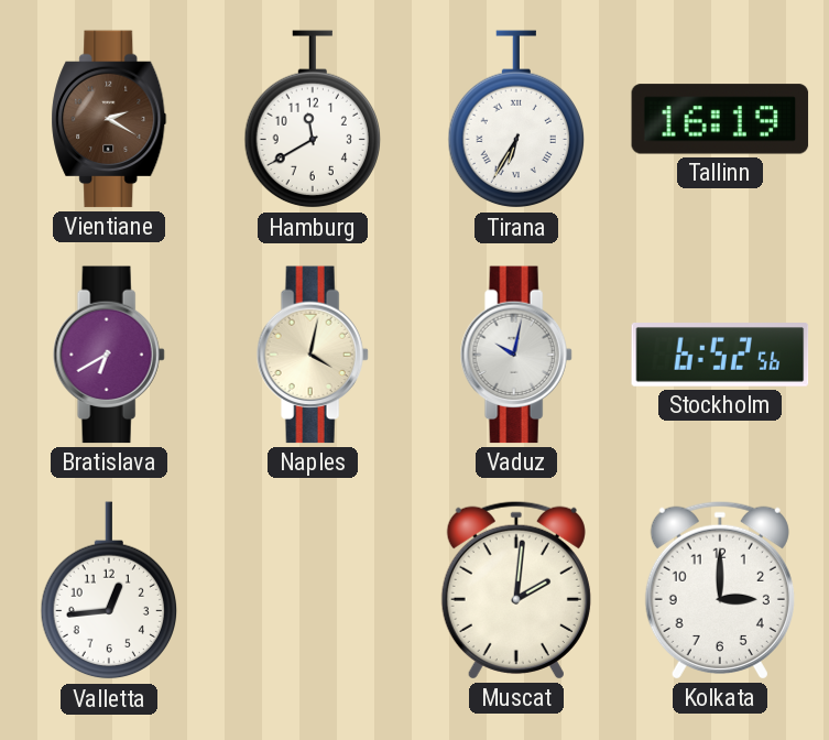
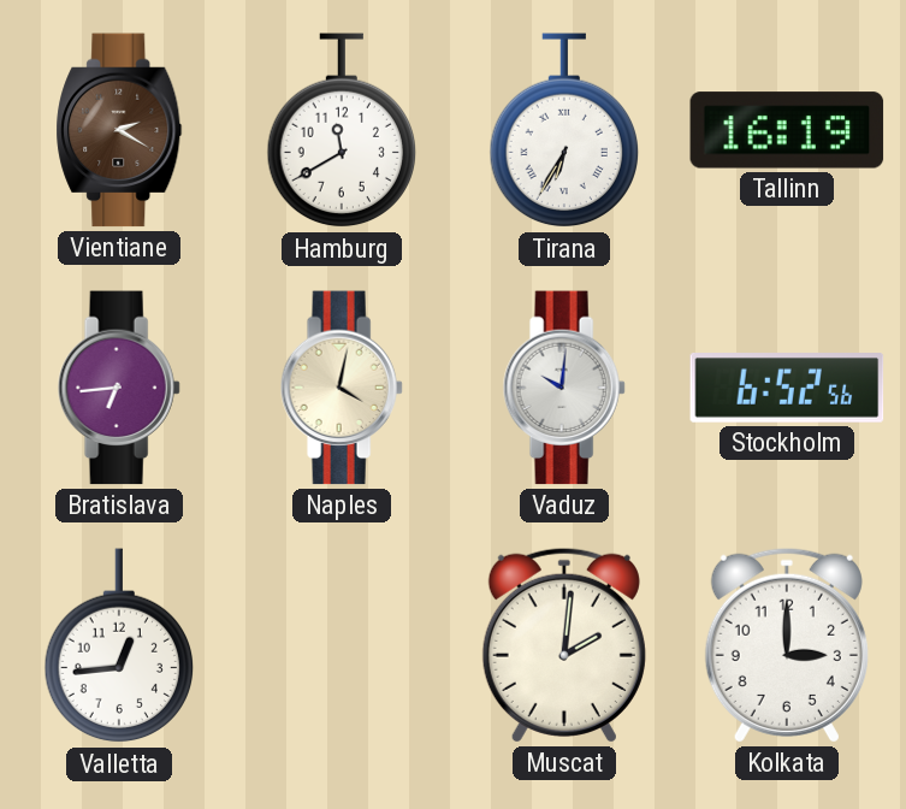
Bratislava: 6:40 -> 6:44 (119, 388)
Vaduz: 10:02 -> 10:01 (564, 388)
